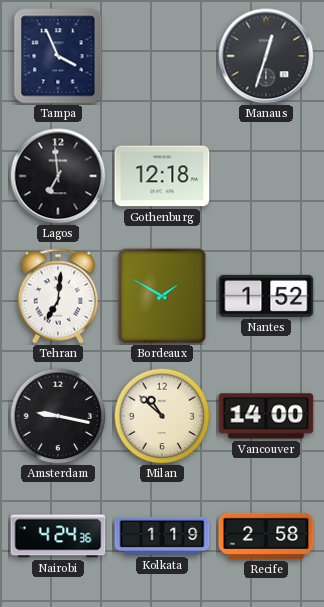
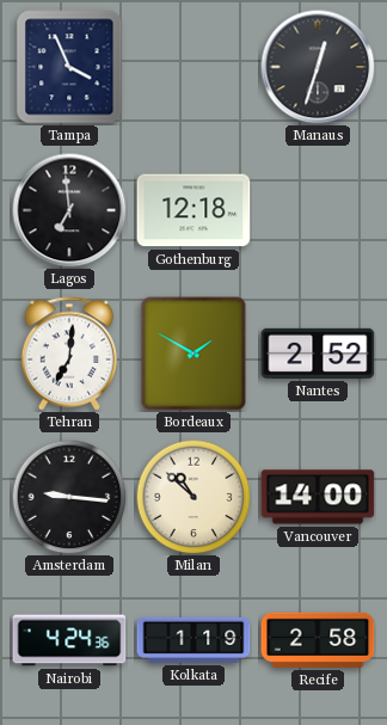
Nantes: 1:52 -> 2:52 (318, 354)
Amsterdam: 9:17 -> 9:16 (69, 497)
